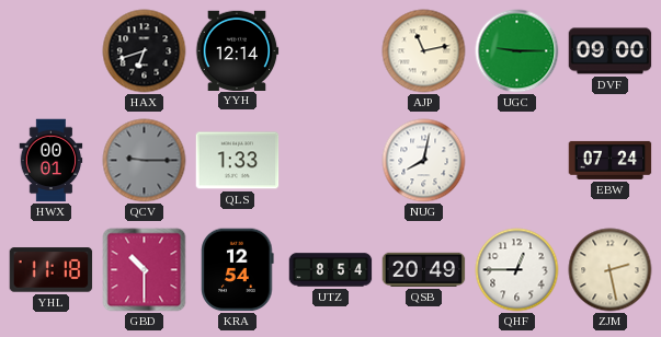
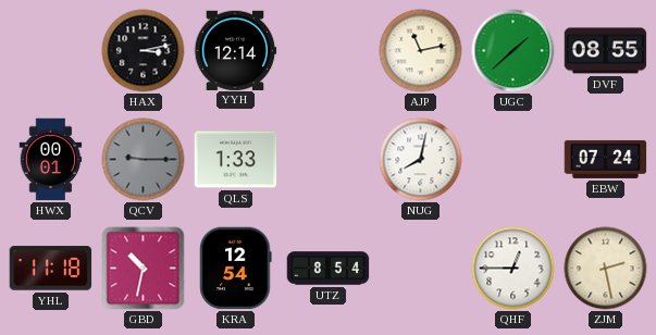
HAX: 6:42 -> 3:13 (144, 51)
UGC: 9:15 -> 1:38 (513, 51)
DVF: 09:00 -> 08:55 (606, 51)
GBD: 10:30 -> 10:32 (144, 269)
QSB: 20:49 -> none (424, 269)
